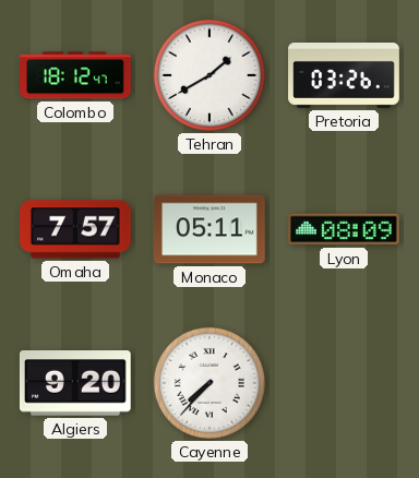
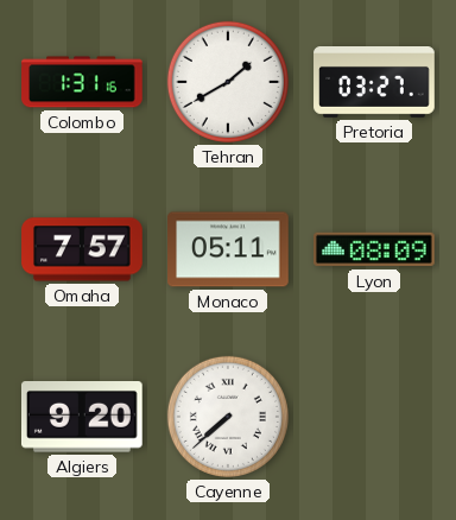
Colombo: 18:12 -> 1:31 (83, 82)
Pretoria: 03:26 -> 03:27 (374, 83)
Cayenne: 7:37 -> 7:38 (228, 417)
